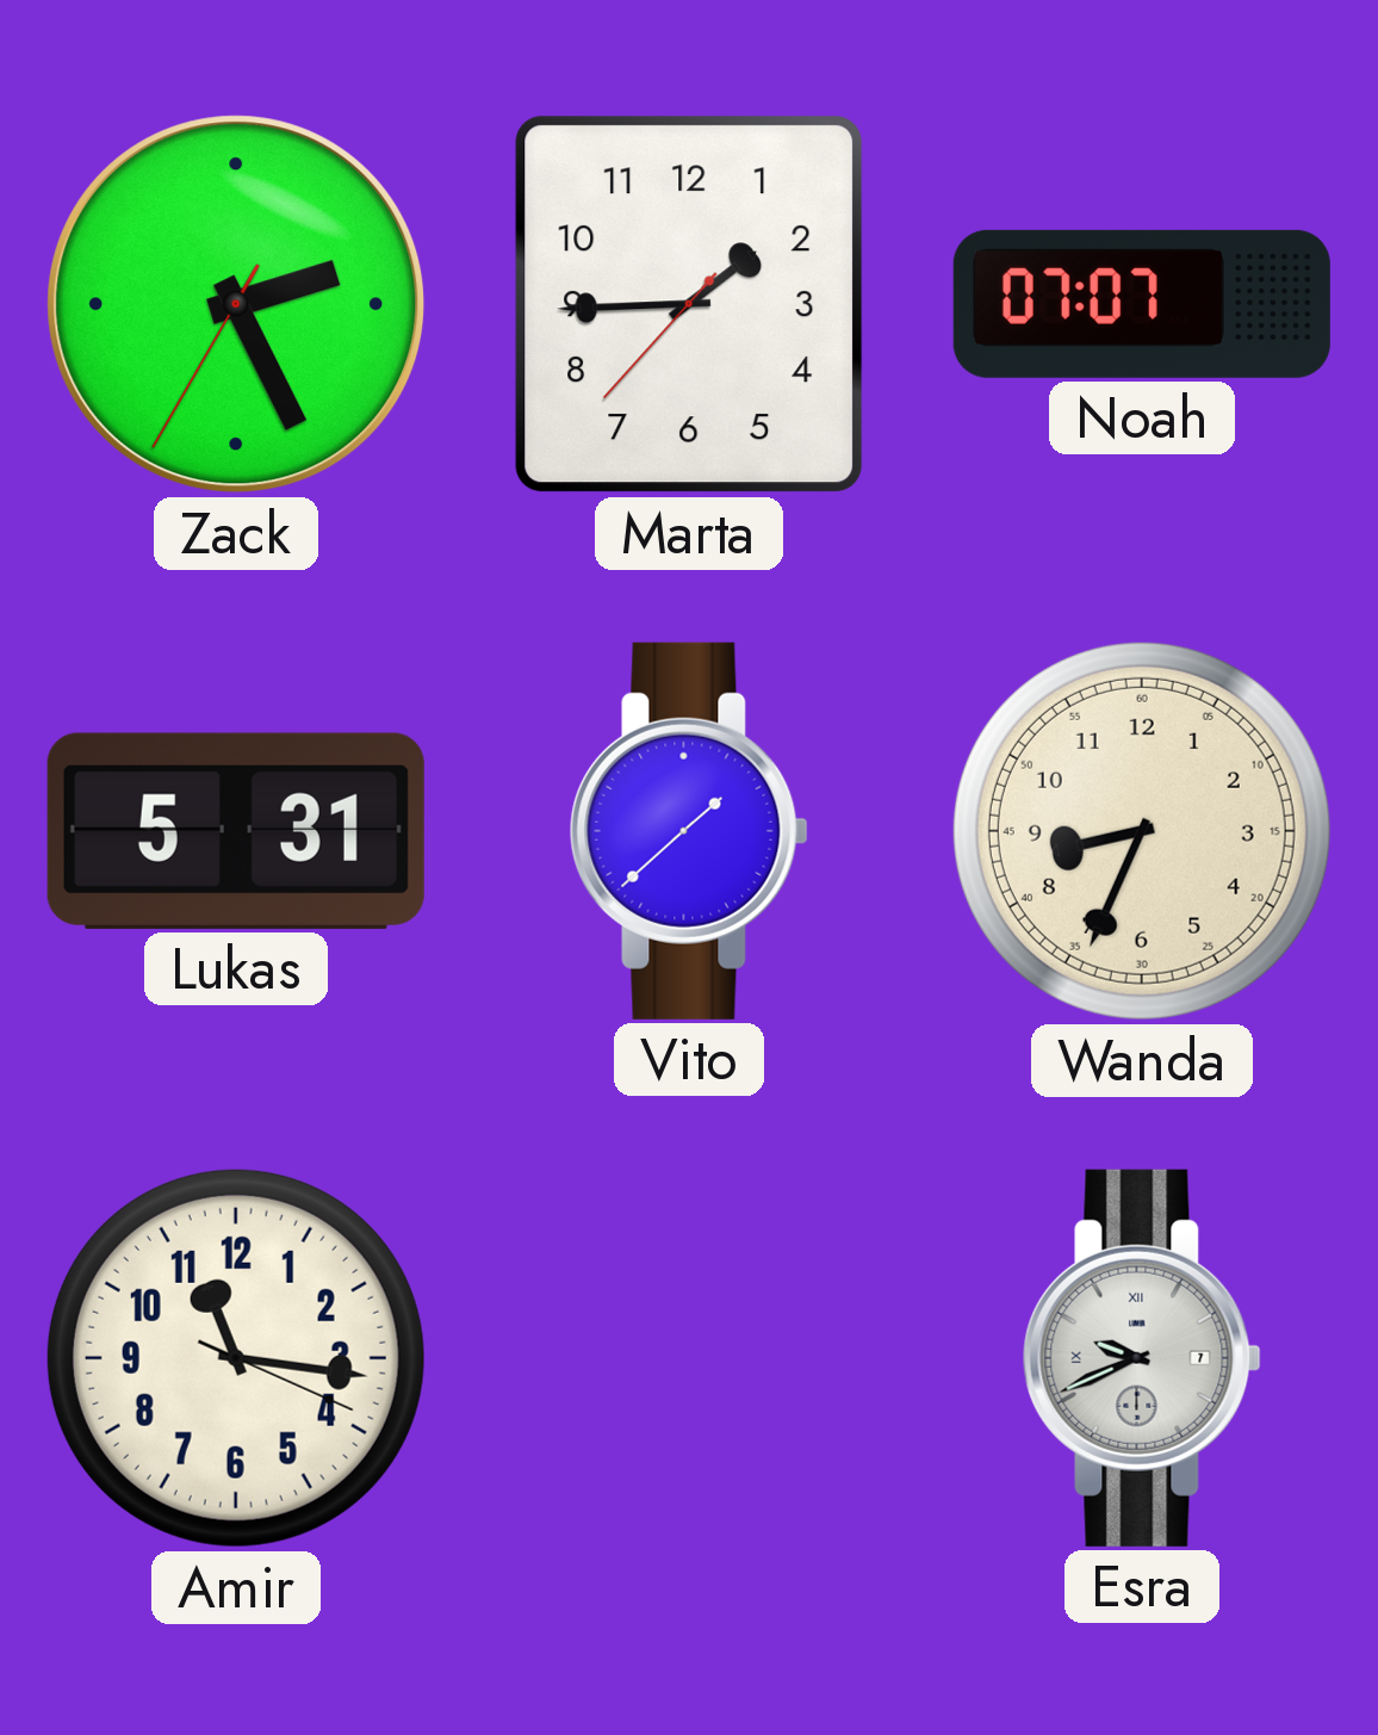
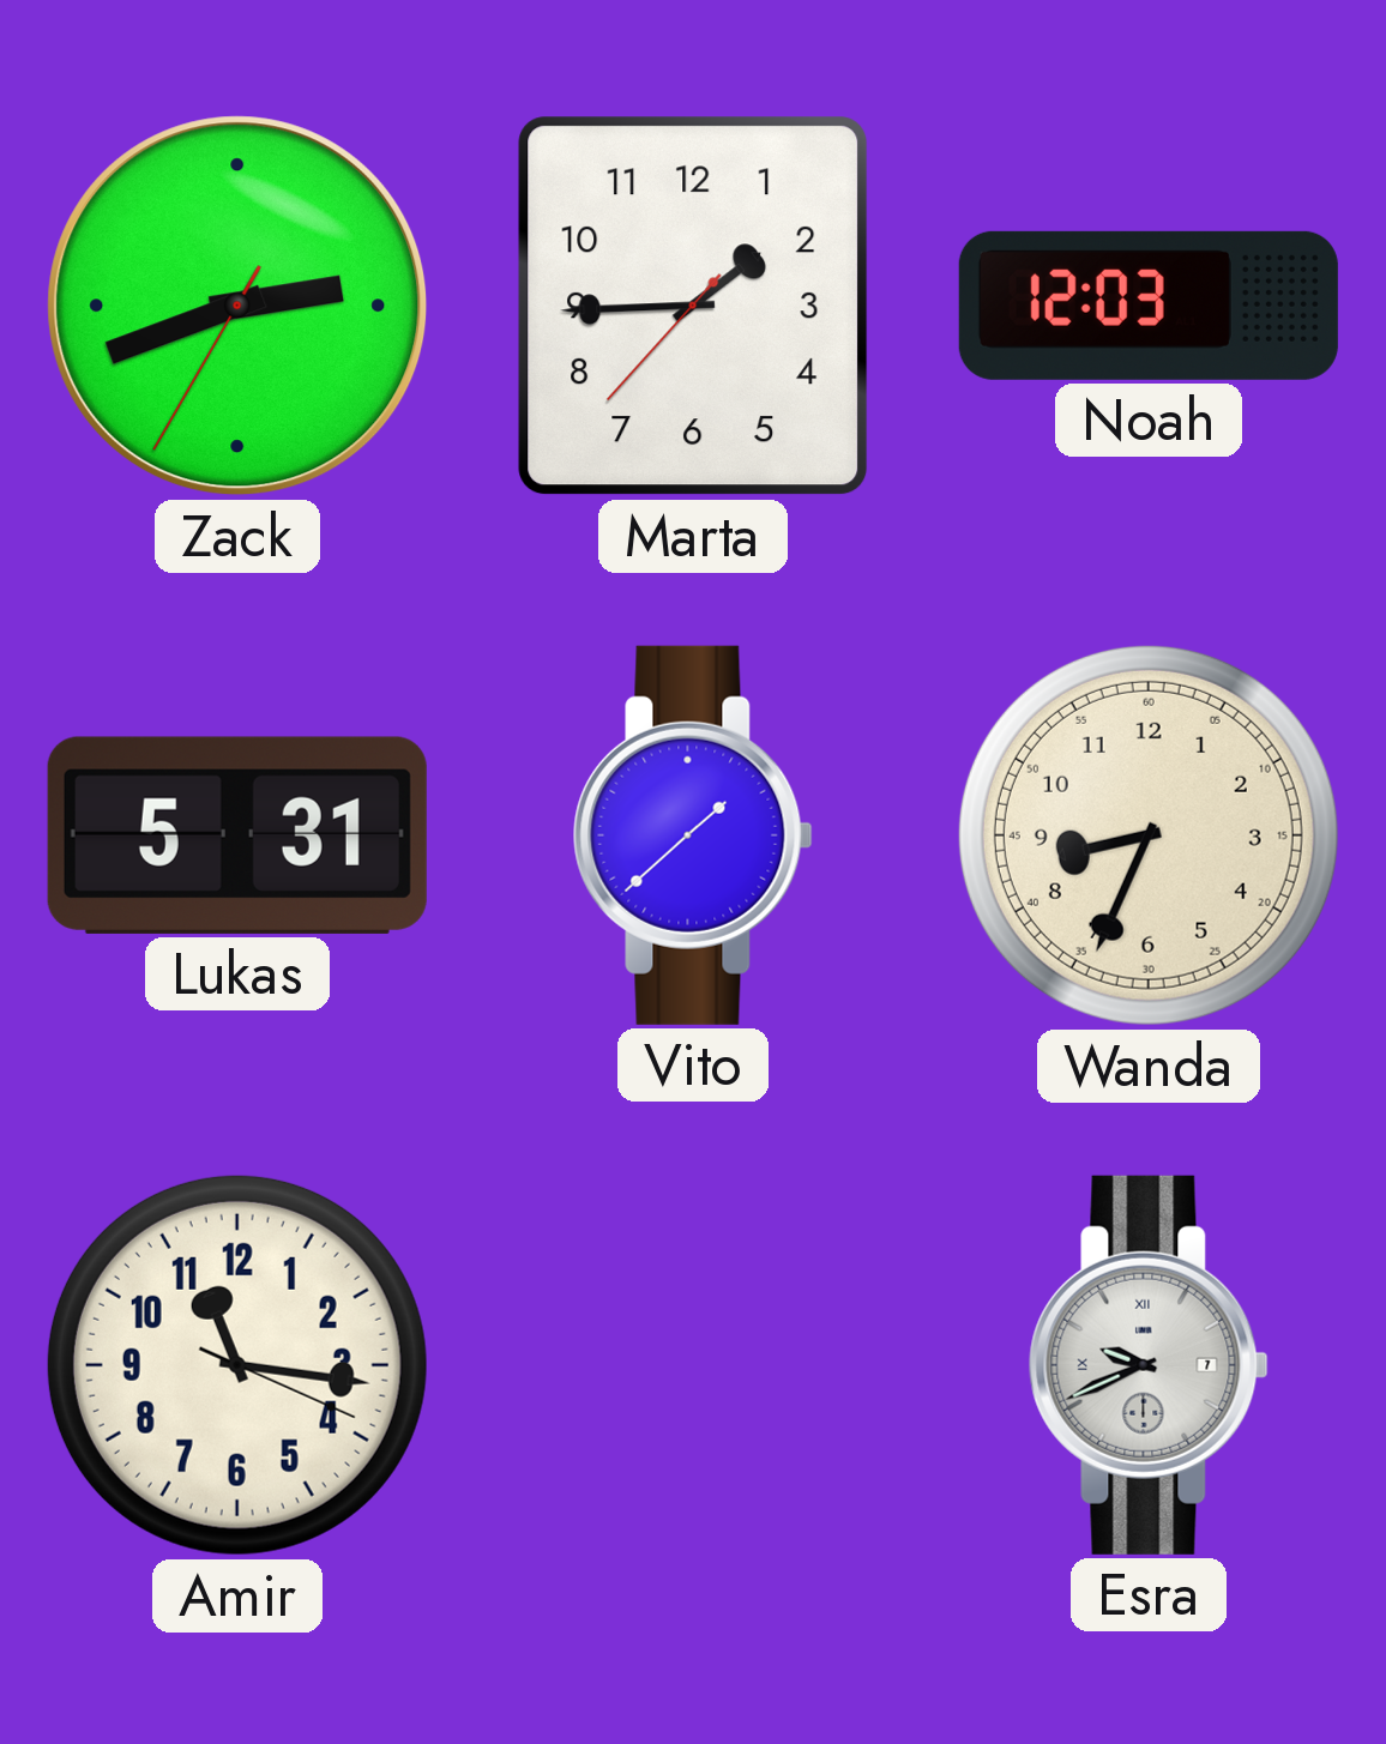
Zack: 2:25 -> 2:41 (237, 306)
Noah: 07:07 -> 12:03 (1149, 306)
